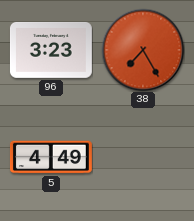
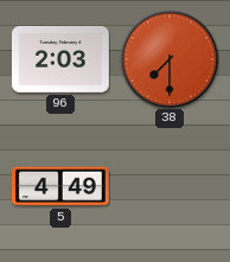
96: 3:23 -> 2:03 (60, 59)
38: 7:25 -> 7:30 (170, 59)
